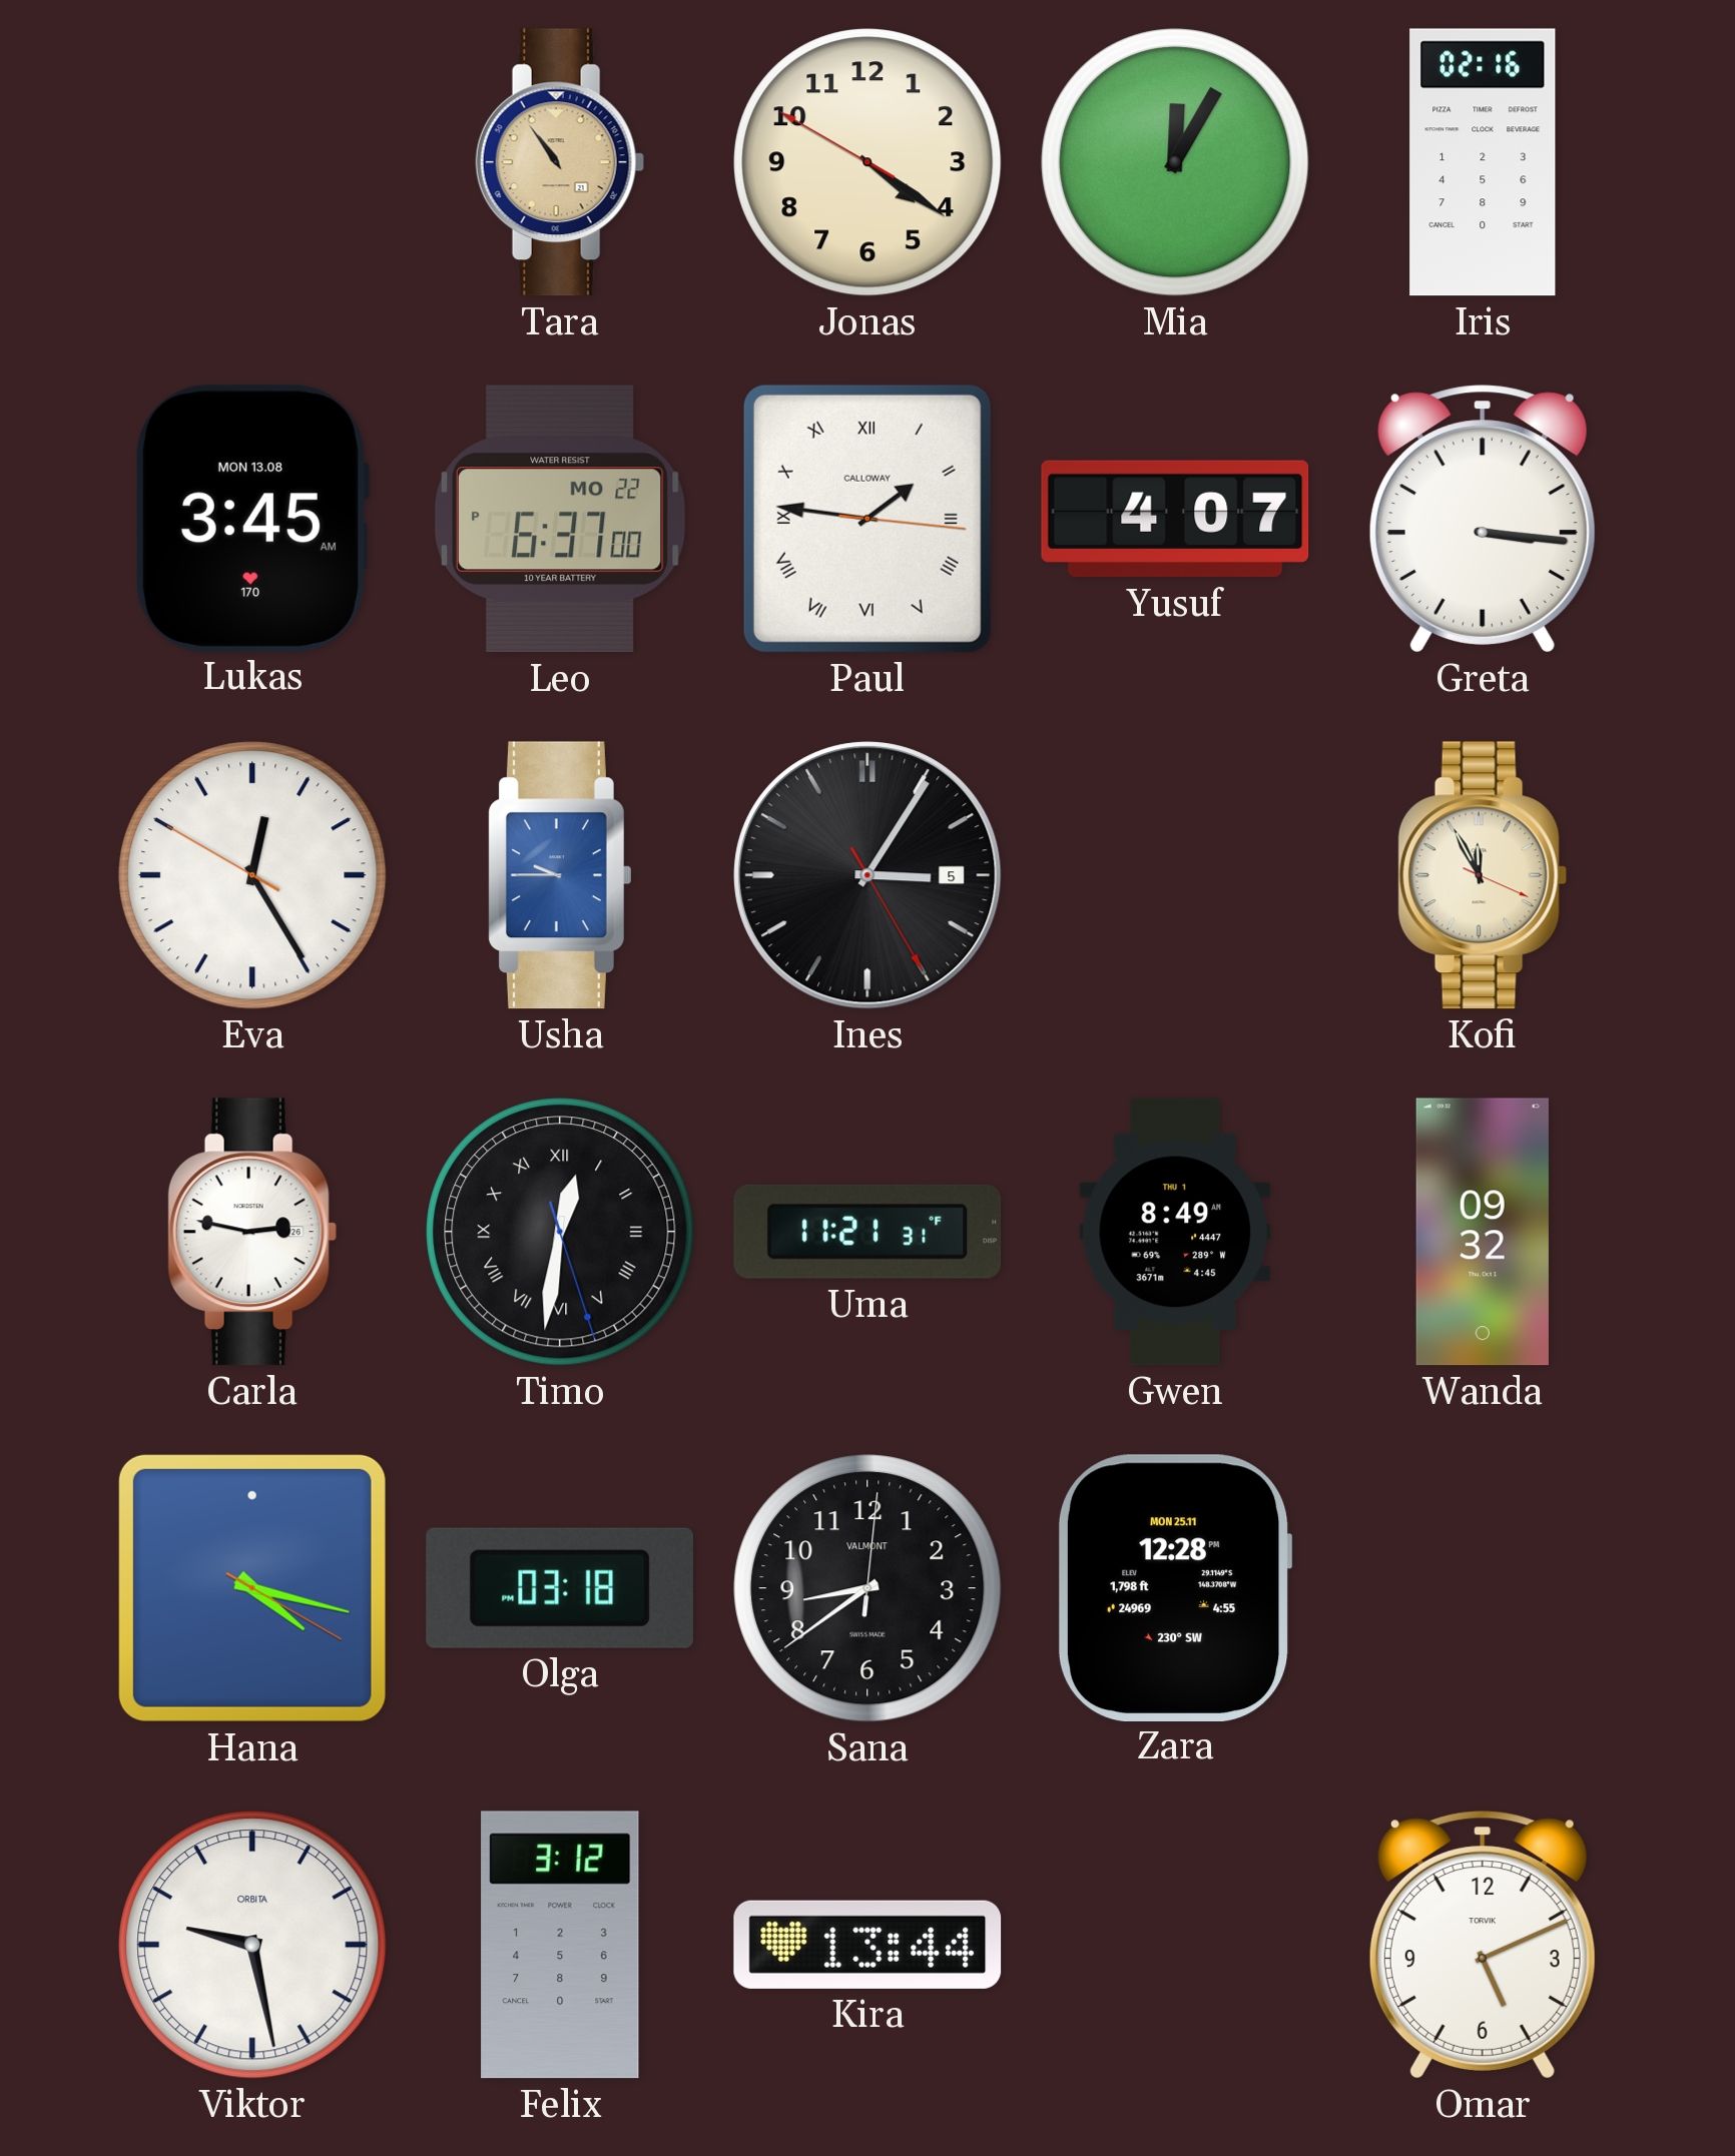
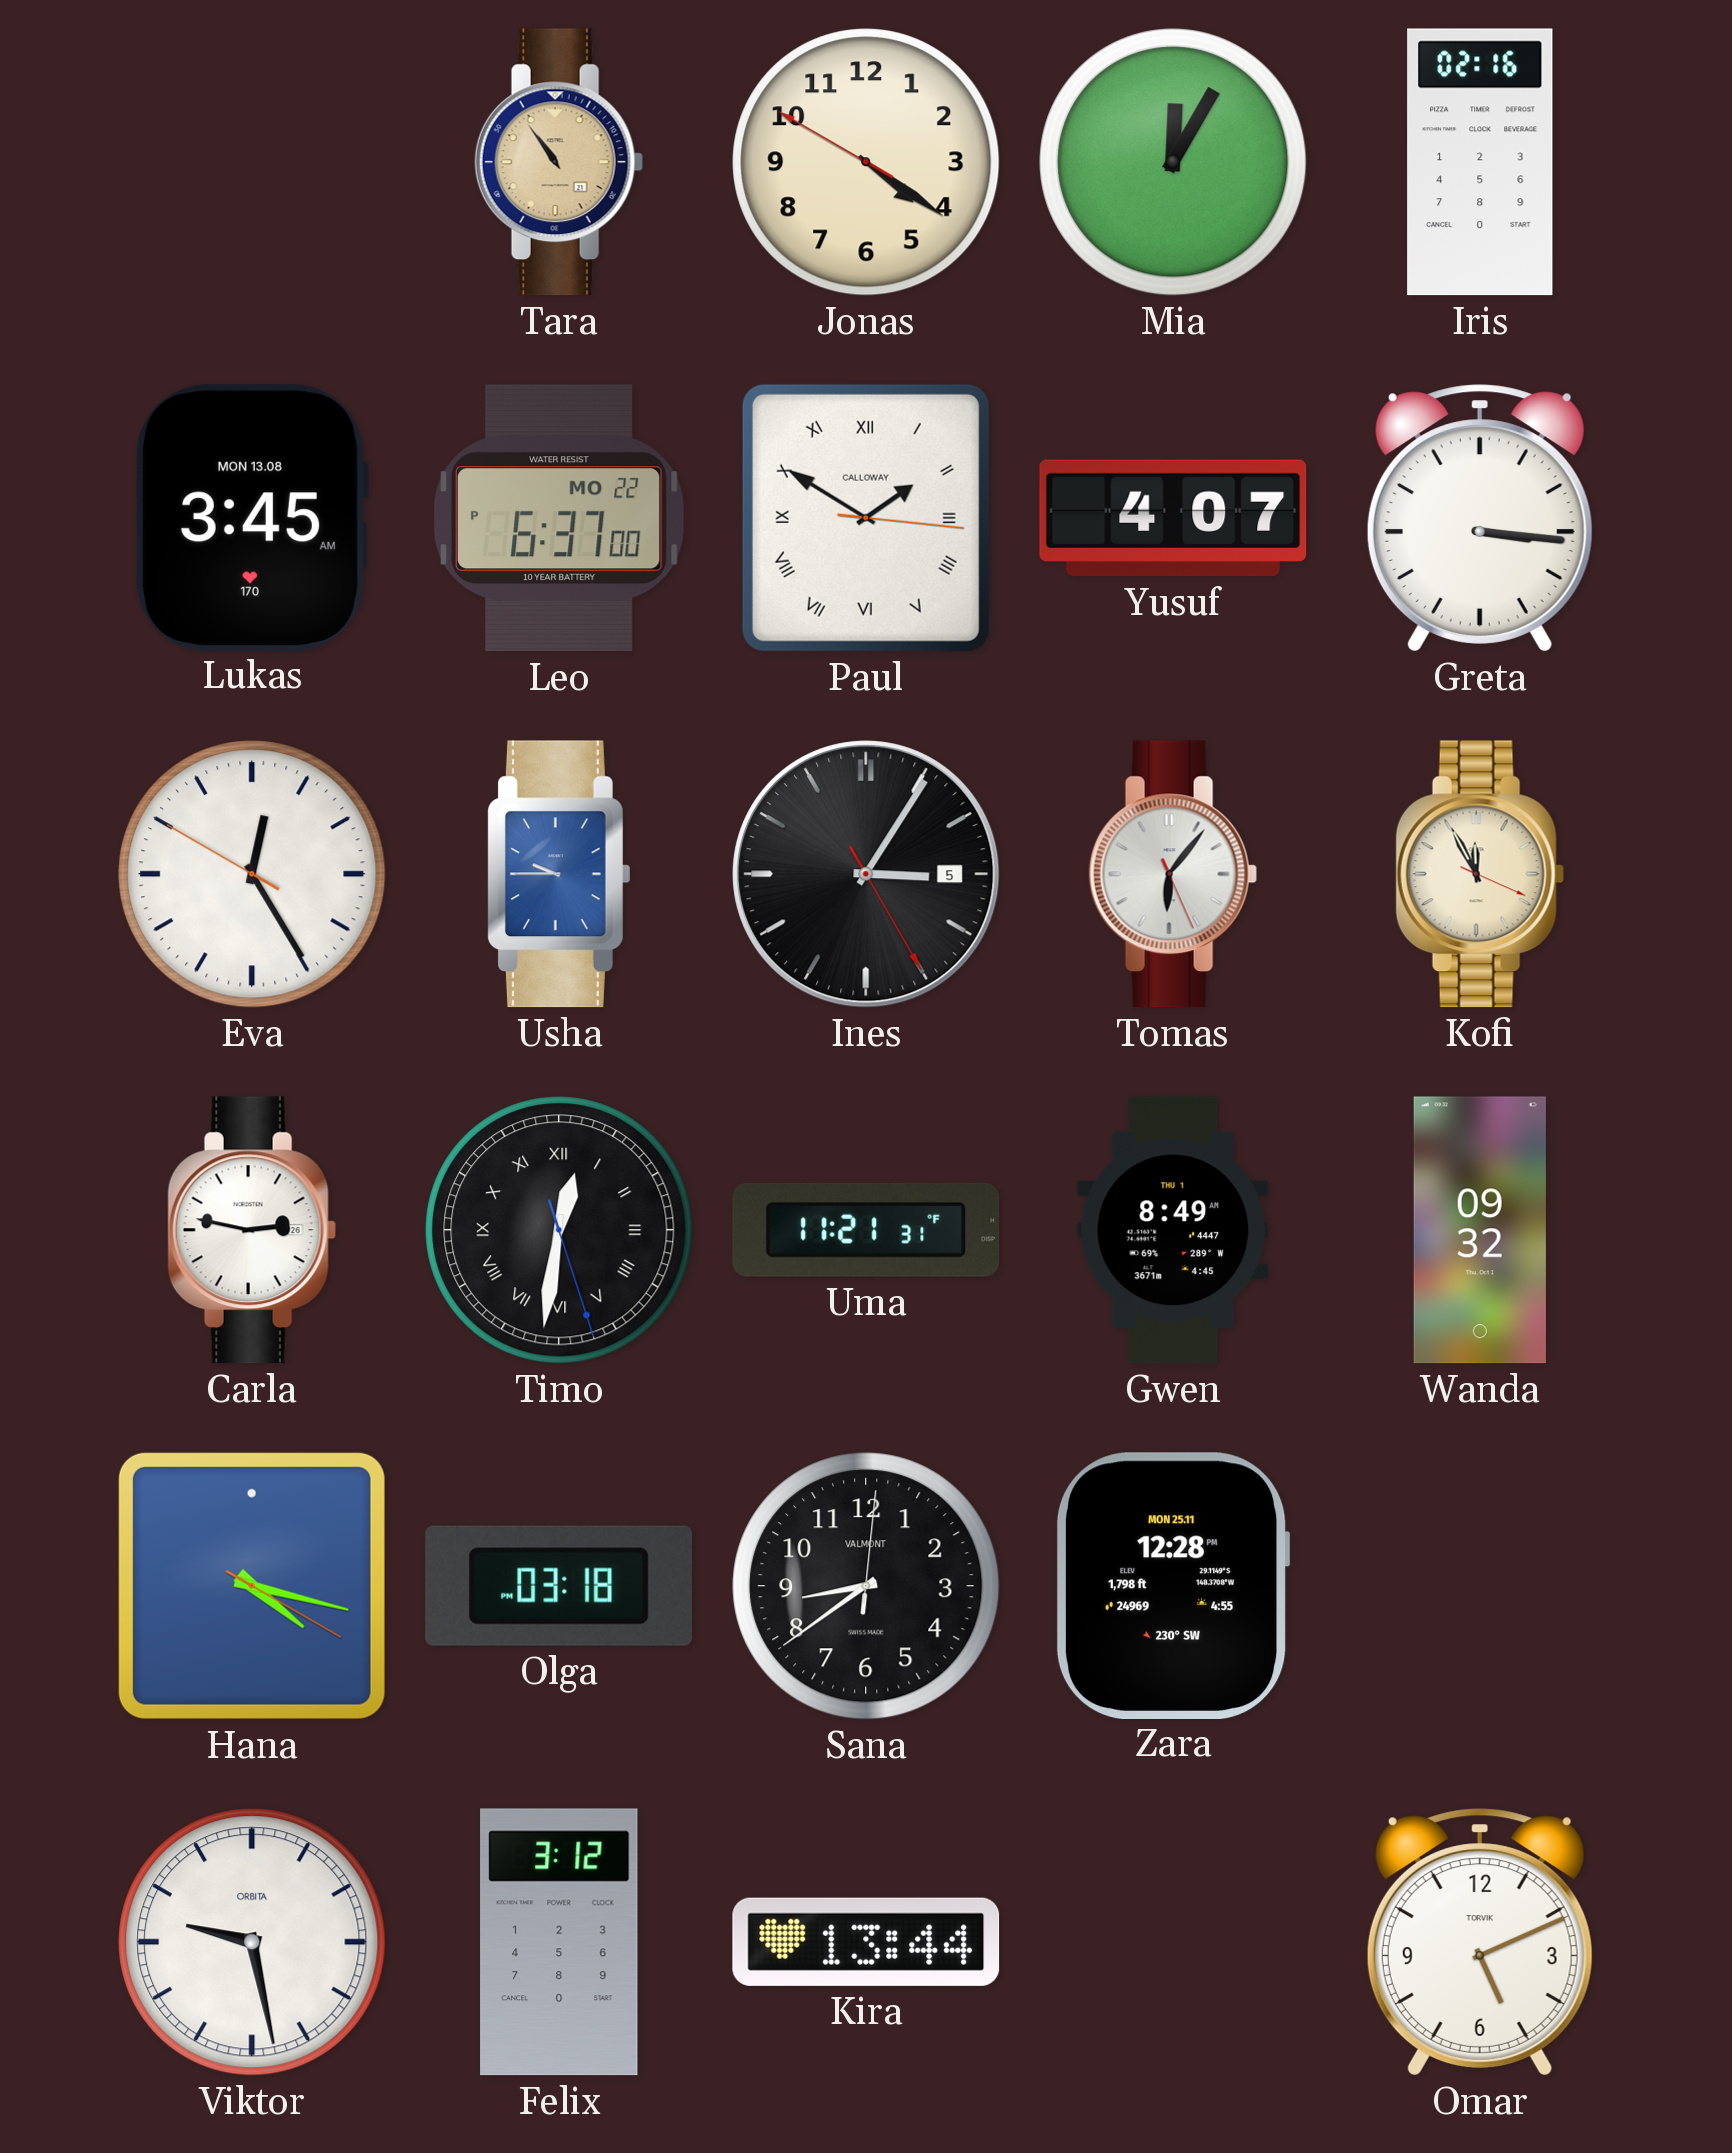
Paul: 1:46 -> 1:50 (866, 518)
Tomas: none -> 6:06 (1173, 874)
